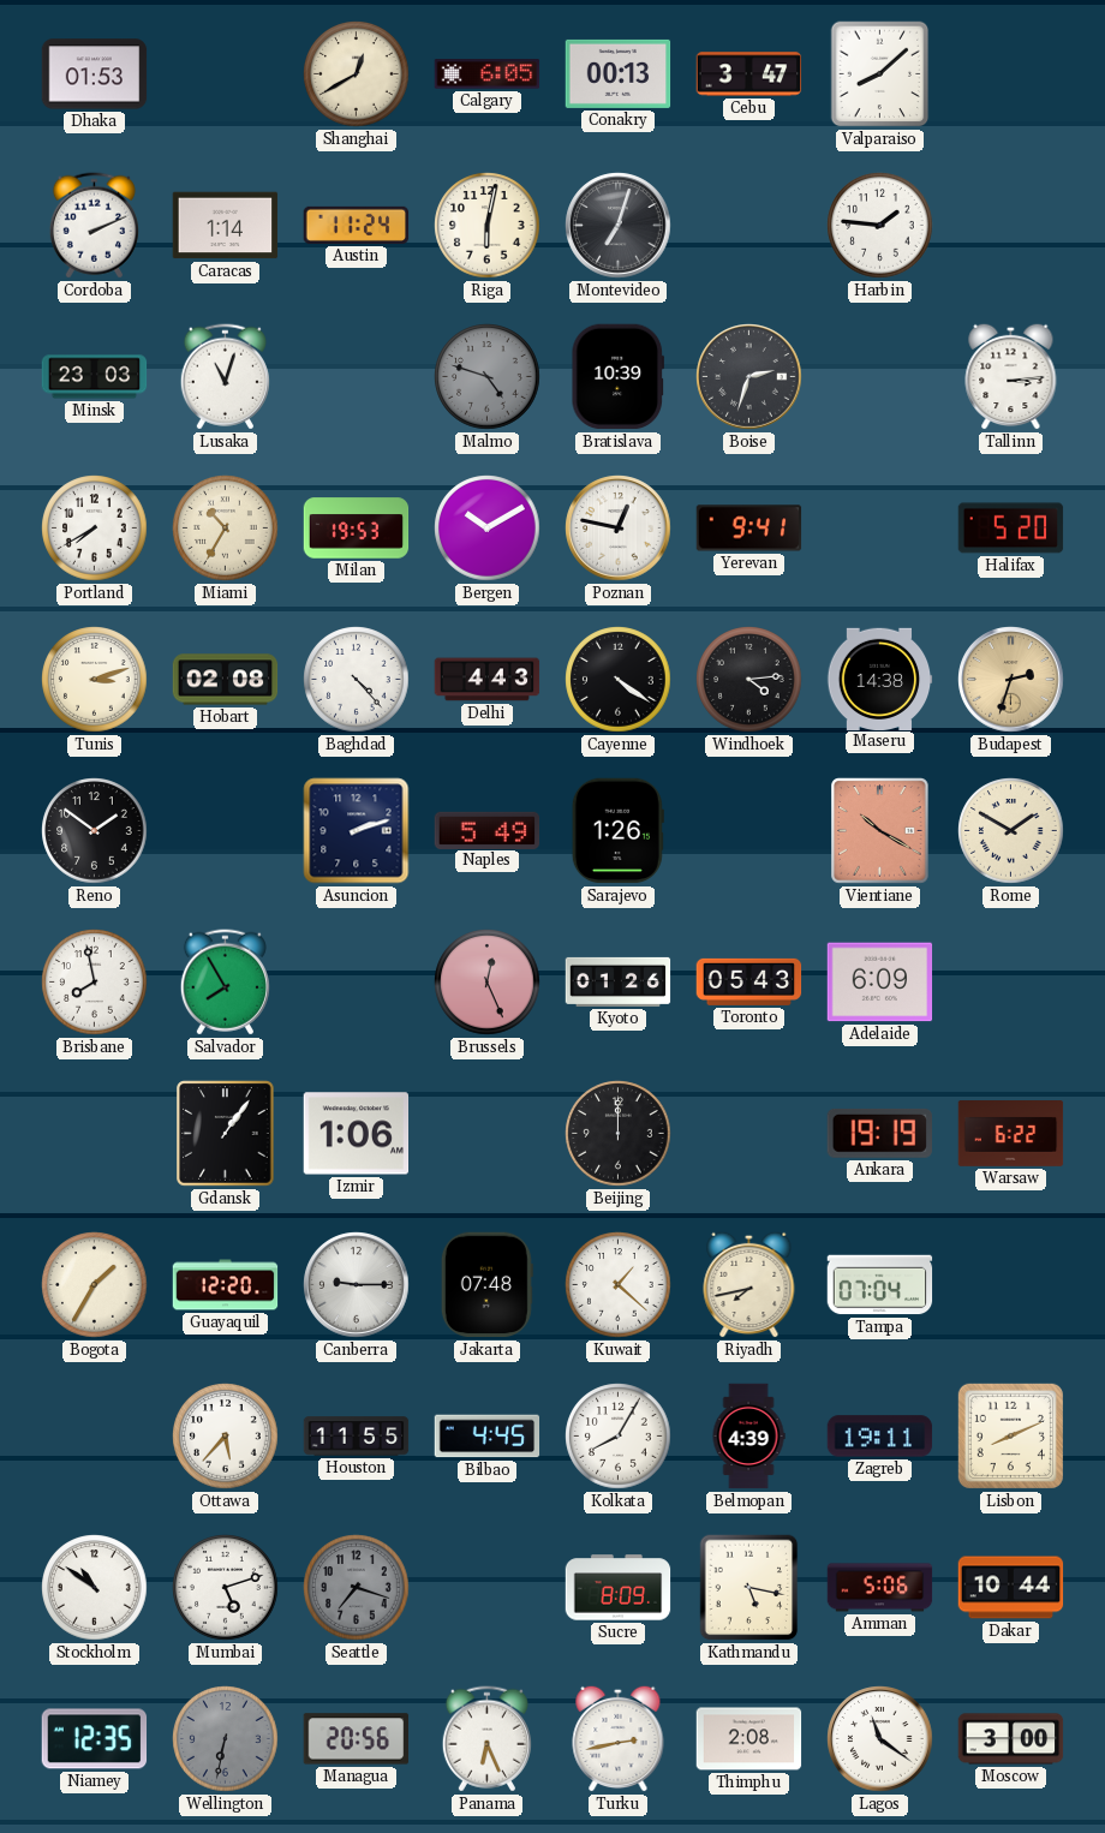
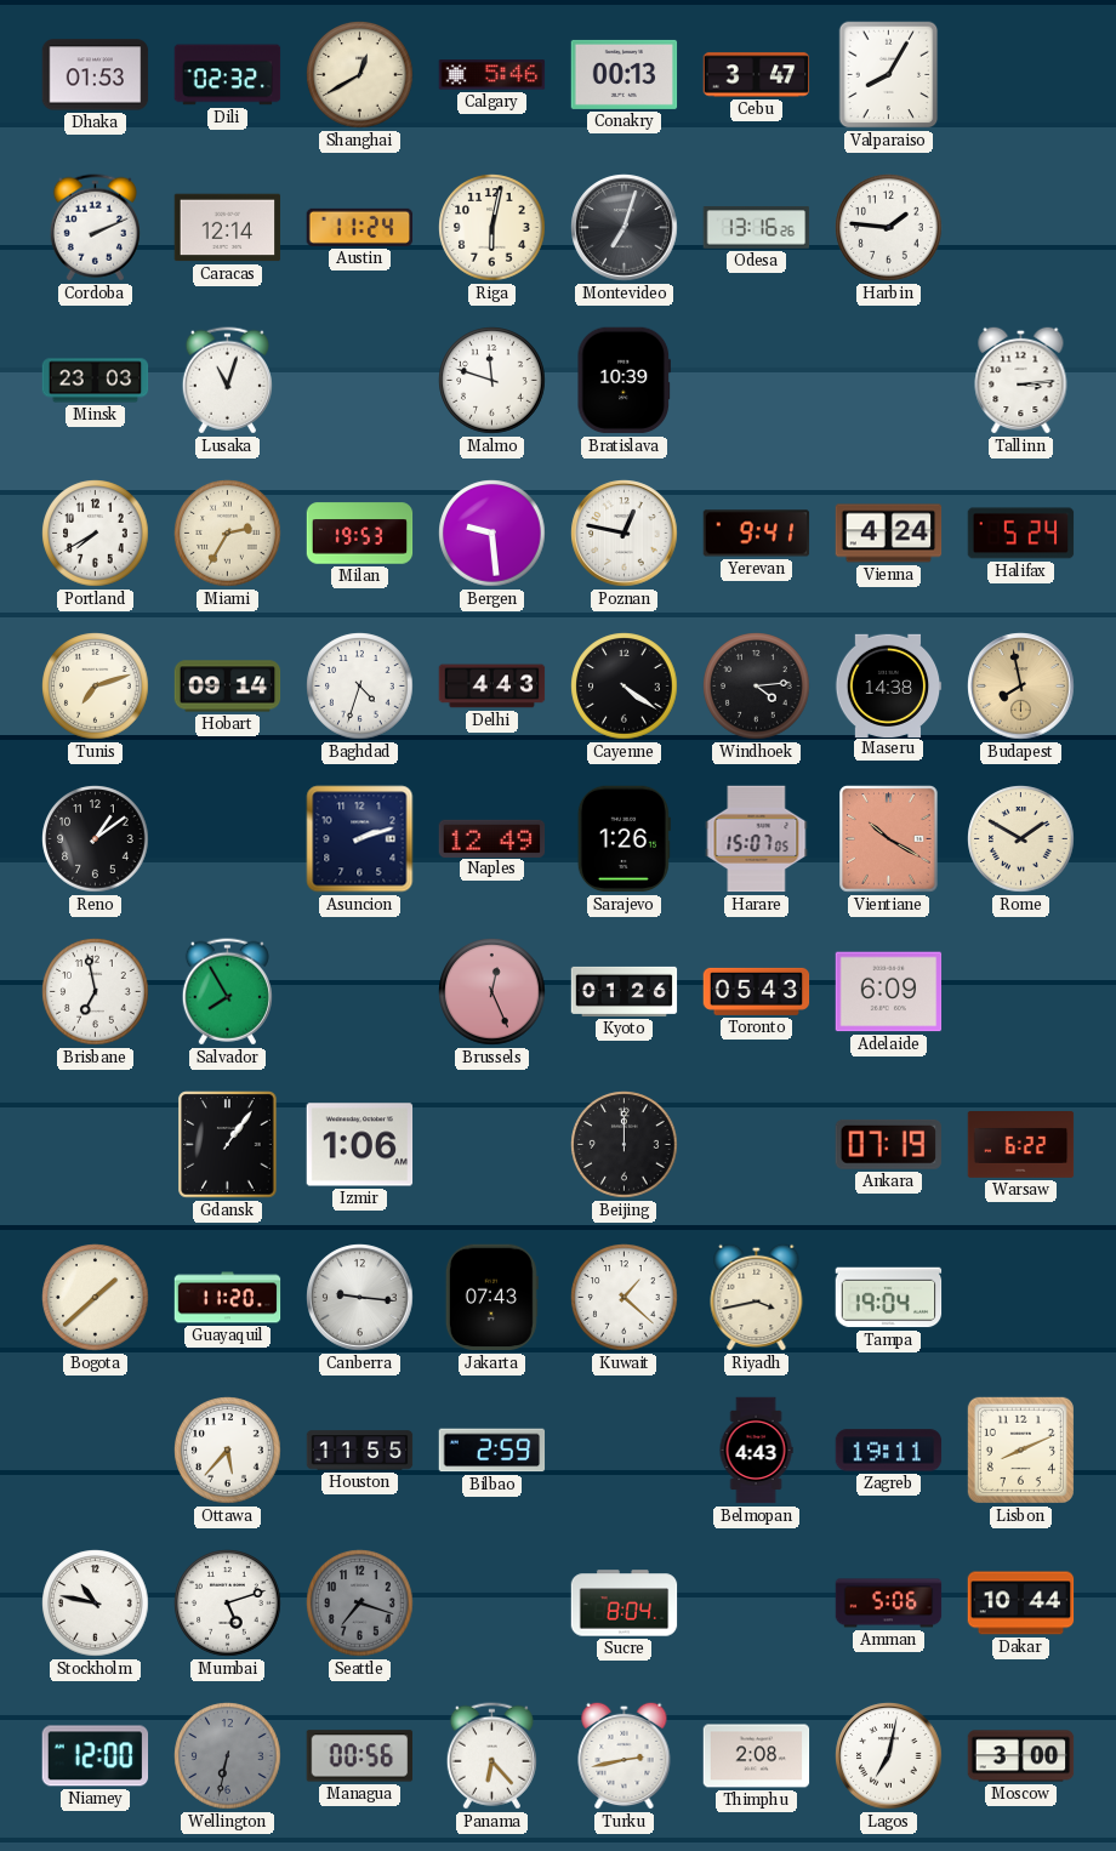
Dili: none -> 02:32 (228, 75)
Calgary: 6:05 -> 5:46 (492, 75)
Valparaiso: 8:08 -> 8:05 (889, 75)
Caracas: 1:14 -> 12:14 (228, 228)
Odesa: none -> 13:16 (757, 228)
Malmo: 4:48 -> 11:48 (492, 381)
Malmo dial: grey -> white (492, 381)
Boise: 2:33 -> none (749, 377)
Miami: 10:35 -> 2:35 (228, 534)
Bergen: 10:10 -> 9:29 (492, 534)
Vienna: none -> 4:24 (889, 534)
Halifax: 5:20 -> 5:24 (1021, 534)
Tunis: 3:12 -> 7:12 (96, 687)
Hobart: 02:08 -> 09:14 (228, 687)
Baghdad: 4:23 -> 4:33 (360, 687)
Budapest: 2:33 -> 7:58 (1021, 687)
Reno: 1:51 -> 1:09 (96, 839)
Naples: 5:49 -> 12:49 (492, 838)
Harare: none -> 15:07 (757, 839)
Brisbane: 7:58 -> 6:58 (96, 992)
Ankara: 19:19 -> 07:19 (888, 1144)
Bogota: 1:35 -> 1:38 (96, 1298)
Guayaquil: 12:20 -> 11:20 (228, 1298)
Canberra: 9:15 -> 9:16 (360, 1298)
Jakarta: 07:48 -> 07:43 (491, 1298)
Riyadh: 7:43 -> 3:43 (757, 1297)
Tampa: 07:04 -> 19:04 (889, 1298)
Bilbao: 4:45 -> 2:59 (492, 1451)
Kolkata: 8:05 -> none (619, 1437)
Belmopan: 4:39 -> 4:43 (756, 1451)
Stockholm: 10:51 -> 10:47 (96, 1604)
Sucre: 8:09 -> 8:04 (625, 1604)
Kathmandu: 5:17 -> none (749, 1588)
Niamey: 12:35 -> 12:00 (96, 1756)
Managua: 20:56 -> 00:56 (360, 1756)
Panama: 6:26 -> 6:23 (491, 1756)
Lagos: 11:21 -> 7:02 (889, 1756)
